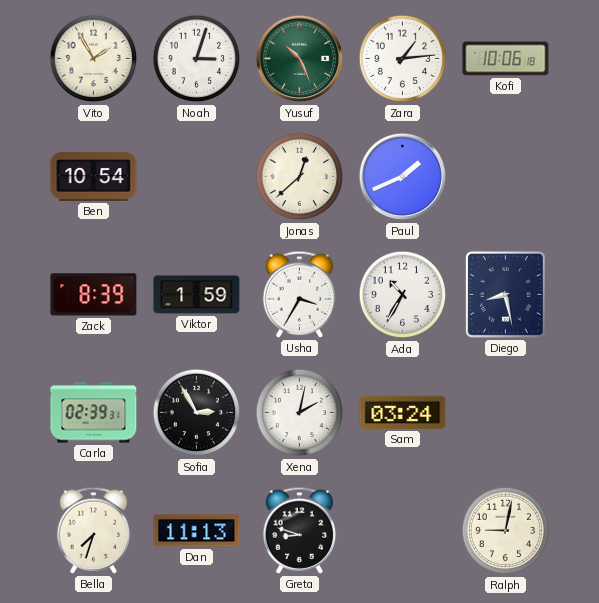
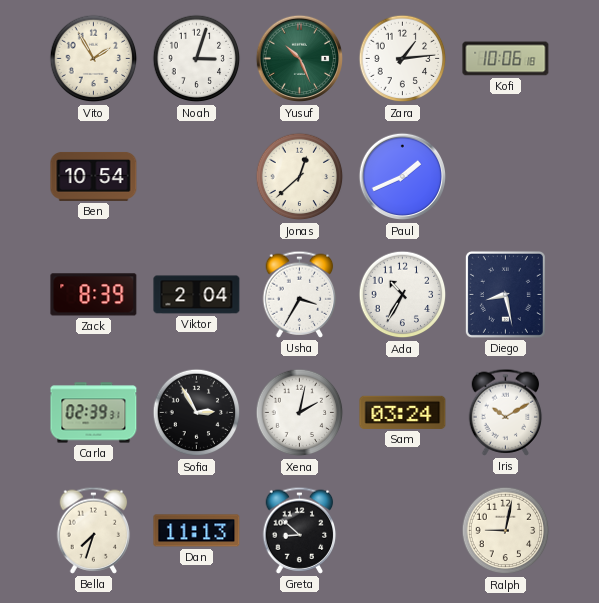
Viktor: 1:59 -> 2:04 (197, 295)
Iris: none -> 10:10 (506, 412)
Greta: 8:48 -> 8:52 (300, 530)
